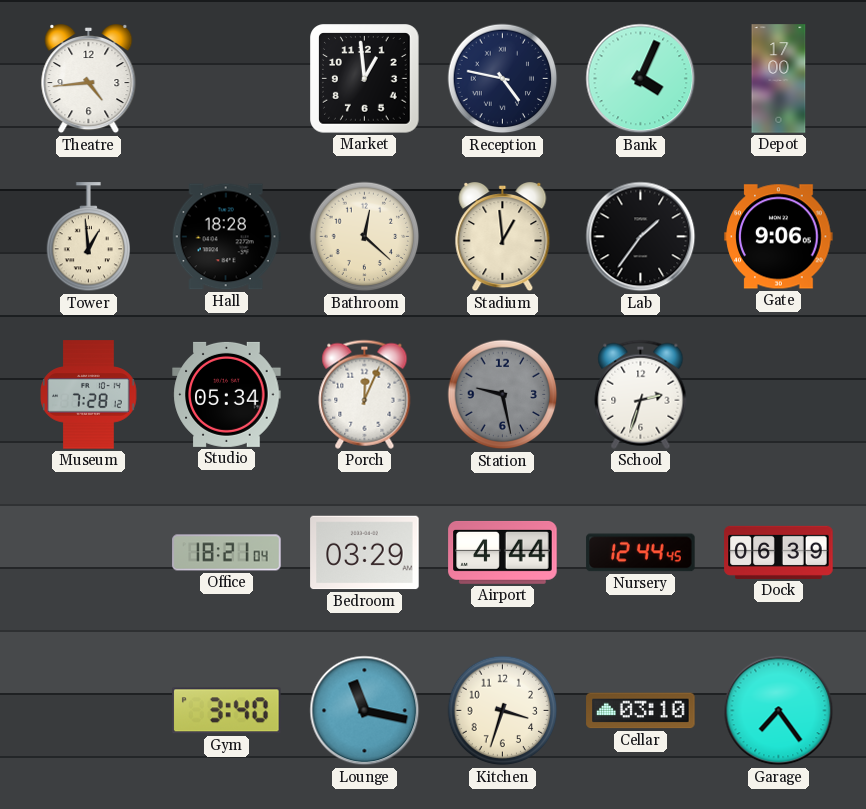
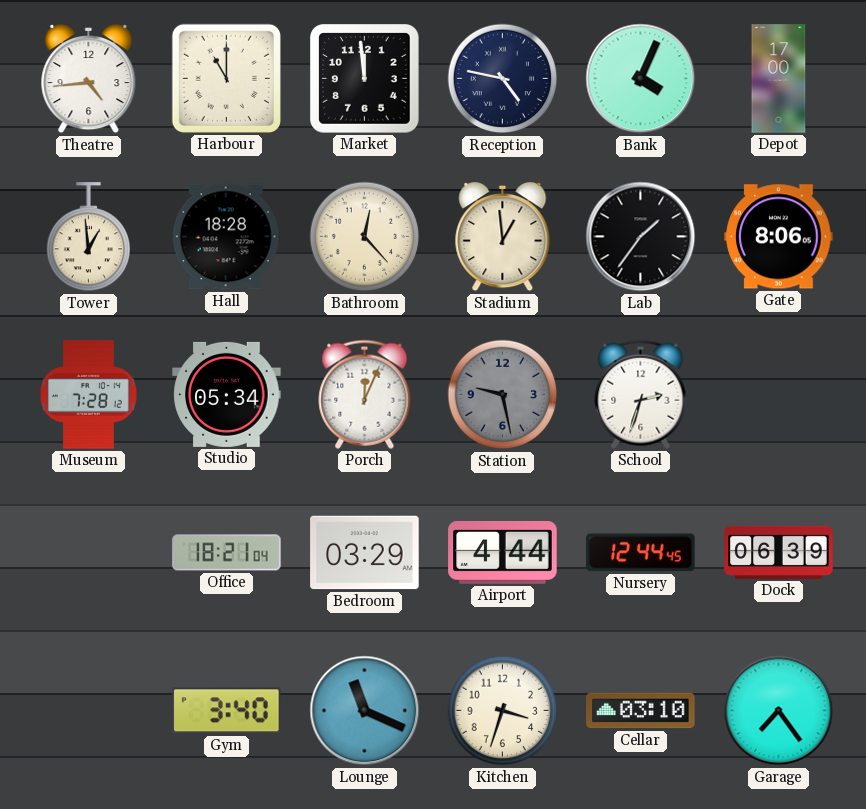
Harbour: none -> 11:00 (226, 78)
Market: 12:59 -> 11:59 (365, 79)
Bathroom: 12:22 -> 12:23 (365, 237)
Gate: 9:06 -> 8:06 (779, 237)
Lounge: 11:17 -> 11:19 (365, 711)
